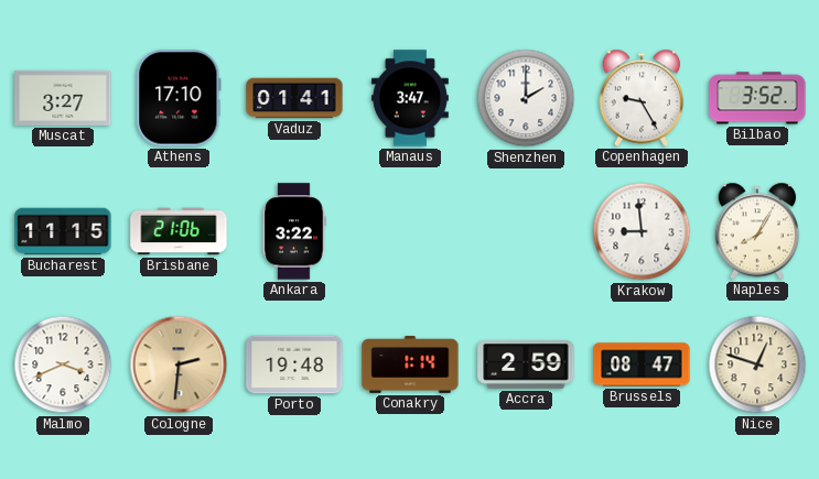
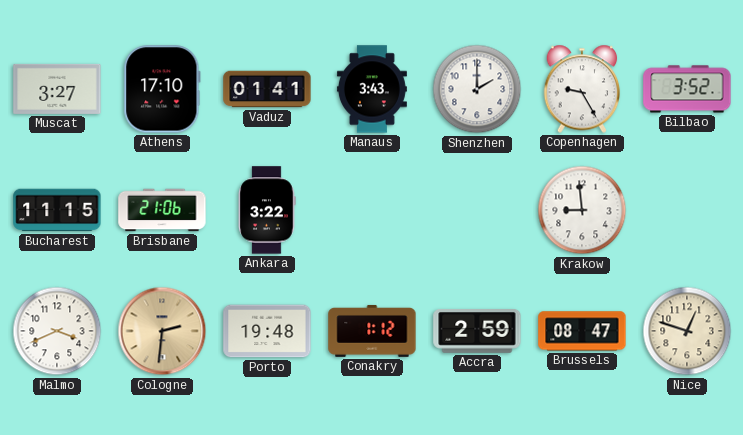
Manaus: 3:47 -> 3:43 (372, 89)
Naples: 8:05 -> none (757, 231)
Conakry: 1:14 -> 1:12 (372, 331)
